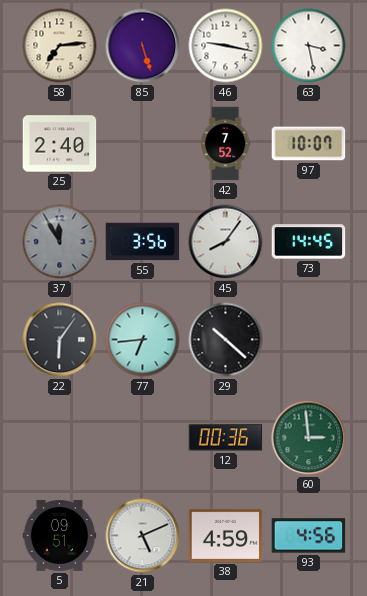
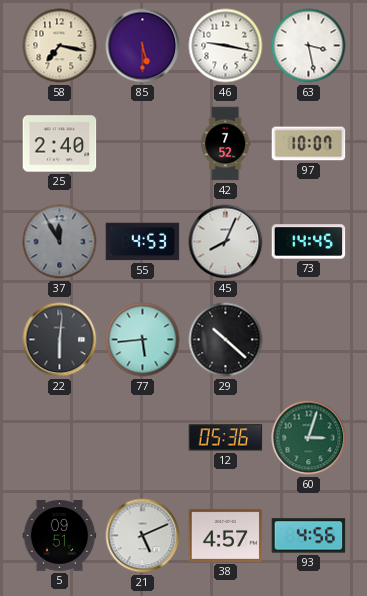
58: 7:14 -> 7:17 (60, 46)
85: 5:27 -> 5:30 (143, 46)
55: 3:56 -> 4:53 (143, 242)
45: 8:06 -> 8:04 (226, 242)
22: 6:06 -> 6:01 (60, 340)
77: 6:44 -> 5:44 (143, 340)
12: 00:36 -> 05:36 (226, 438)
60: 2:59 -> 3:03 (309, 438)
38: 4:59 -> 4:57 (226, 535)
